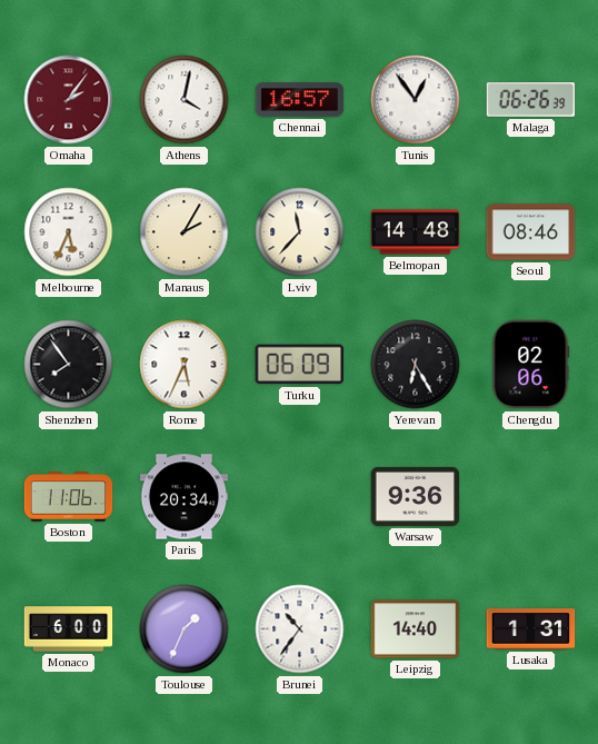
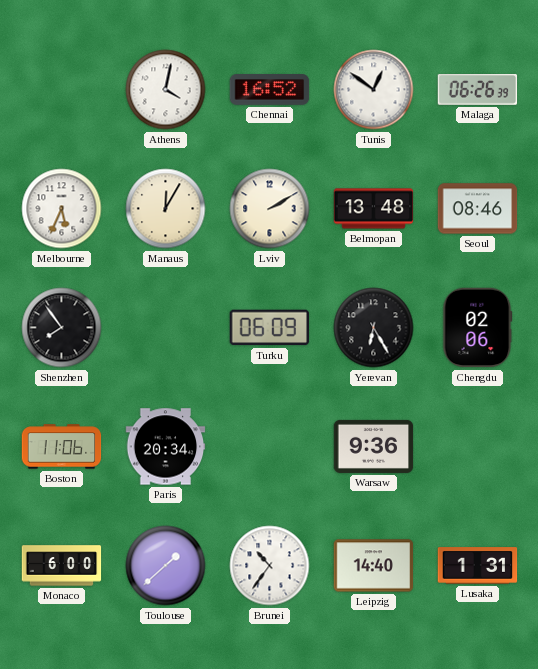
Omaha: 2:06 -> none (69, 100)
Chennai: 16:57 -> 16:52 (270, 90)
Tunis: 12:54 -> 12:51 (374, 90)
Manaus: 2:05 -> 12:05 (166, 209)
Lviv: 11:37 -> 2:10 (270, 209)
Belmopan: 14:48 -> 13:48 (374, 209)
Rome: 5:34 -> none (185, 365)
Toulouse: 1:34 -> 1:38 (166, 566)
